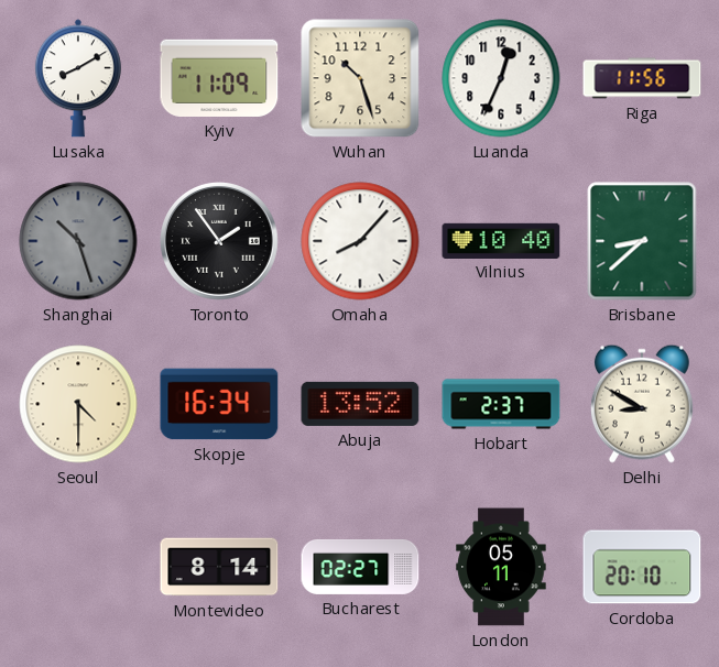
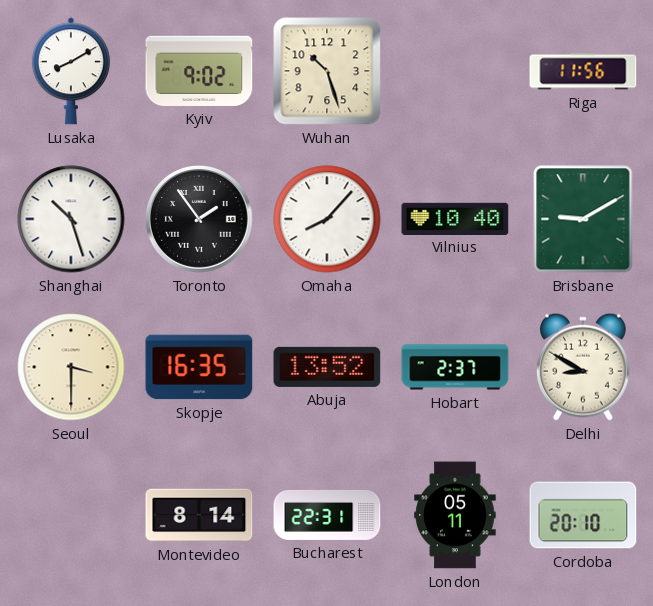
Kyiv: 11:09 -> 9:02 (199, 71)
Luanda: 12:34 -> none (501, 78)
Shanghai dial: grey -> white (71, 219)
Brisbane: 8:38 -> 9:10 (583, 219)
Seoul: 4:30 -> 3:30 (71, 367)
Skopje: 16:34 -> 16:35 (199, 367)
Bucharest: 02:27 -> 22:31 (327, 515)
